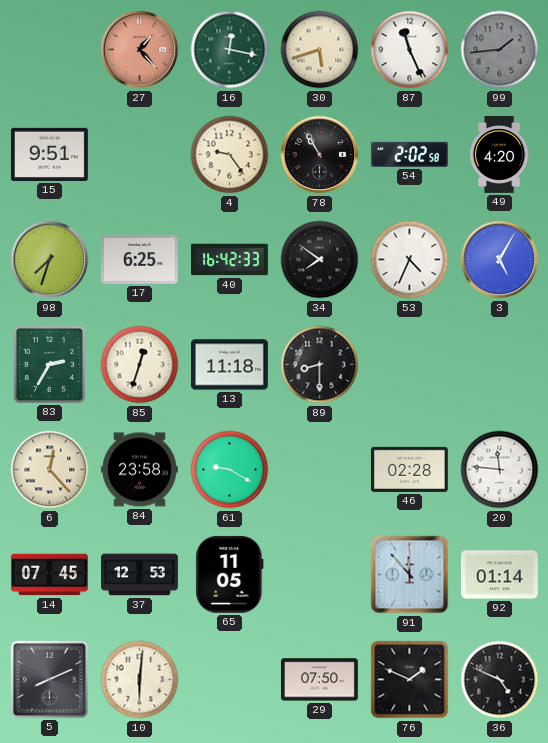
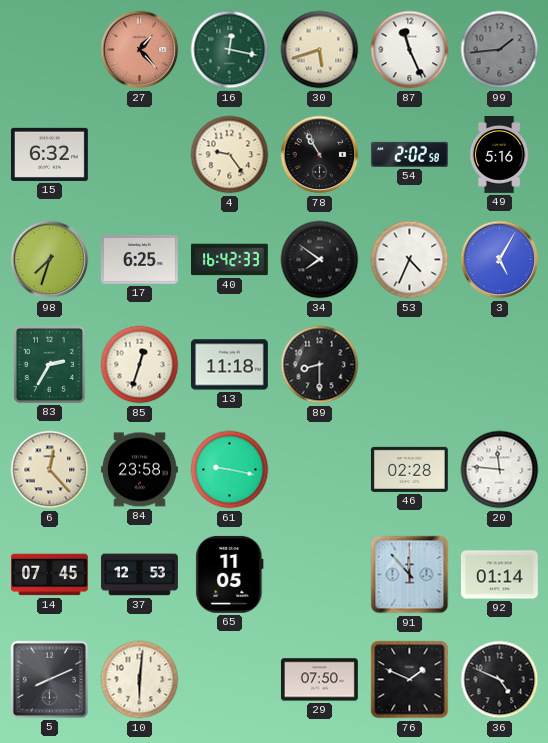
15: 9:51 -> 6:32 (49, 154)
49: 4:20 -> 5:16 (499, 155)
61: 9:20 -> 9:17 (230, 470)
